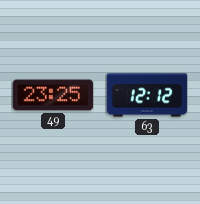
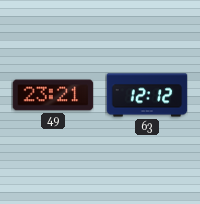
49: 23:25 -> 23:21 (53, 95)
